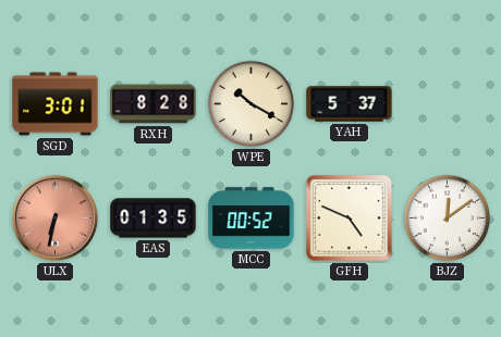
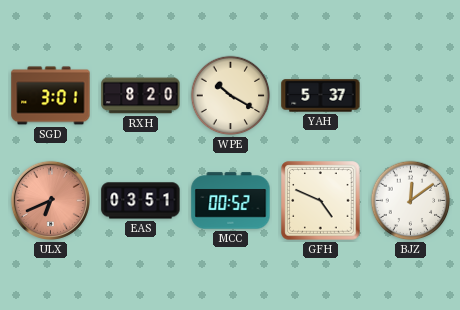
RXH: 8:28 -> 8:20 (141, 96)
ULX: 6:32 -> 6:41 (50, 200)
EAS: 01:35 -> 03:51 (141, 201)
